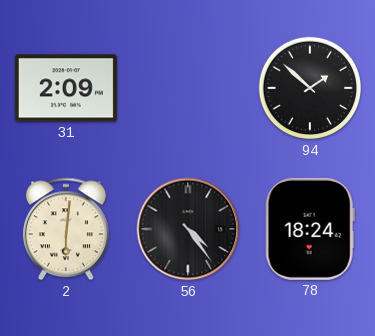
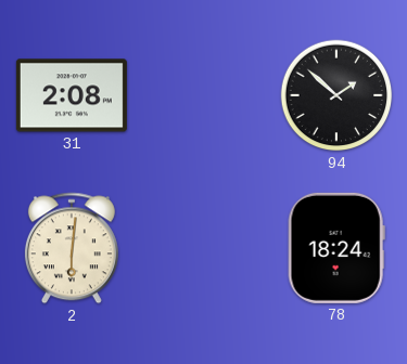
31: 2:09 -> 2:08 (72, 95)
56: 4:24 -> none (188, 229)
